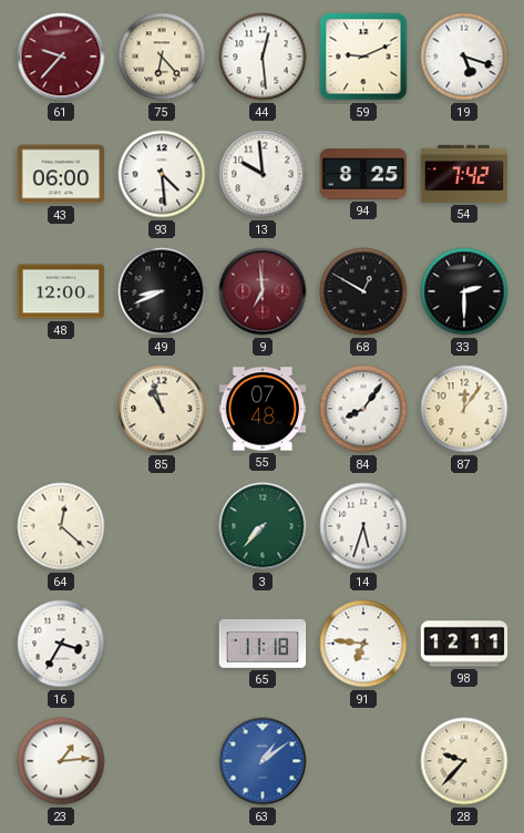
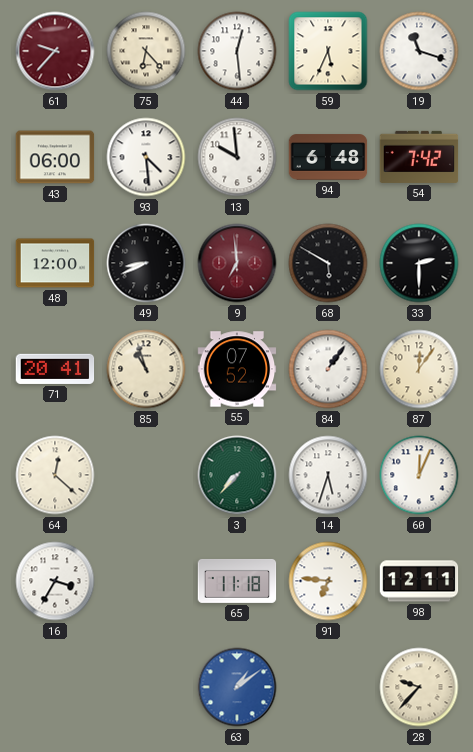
59: 9:11 -> 5:34 (328, 51)
19: 5:18 -> 11:18 (419, 51)
94: 8:25 -> 6:48 (328, 157)
68: 12:50 -> 5:50 (328, 263)
71: none -> 20:41 (55, 369)
55: 07:48 -> 07:52 (237, 369)
84: 8:06 -> 1:06 (328, 369)
60: none -> 12:04 (419, 475)
23: 1:14 -> none (61, 761)
